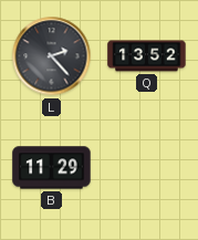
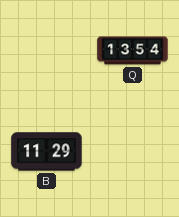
L: 2:23 -> none (52, 56)
Q: 13:52 -> 13:54 (133, 51)
